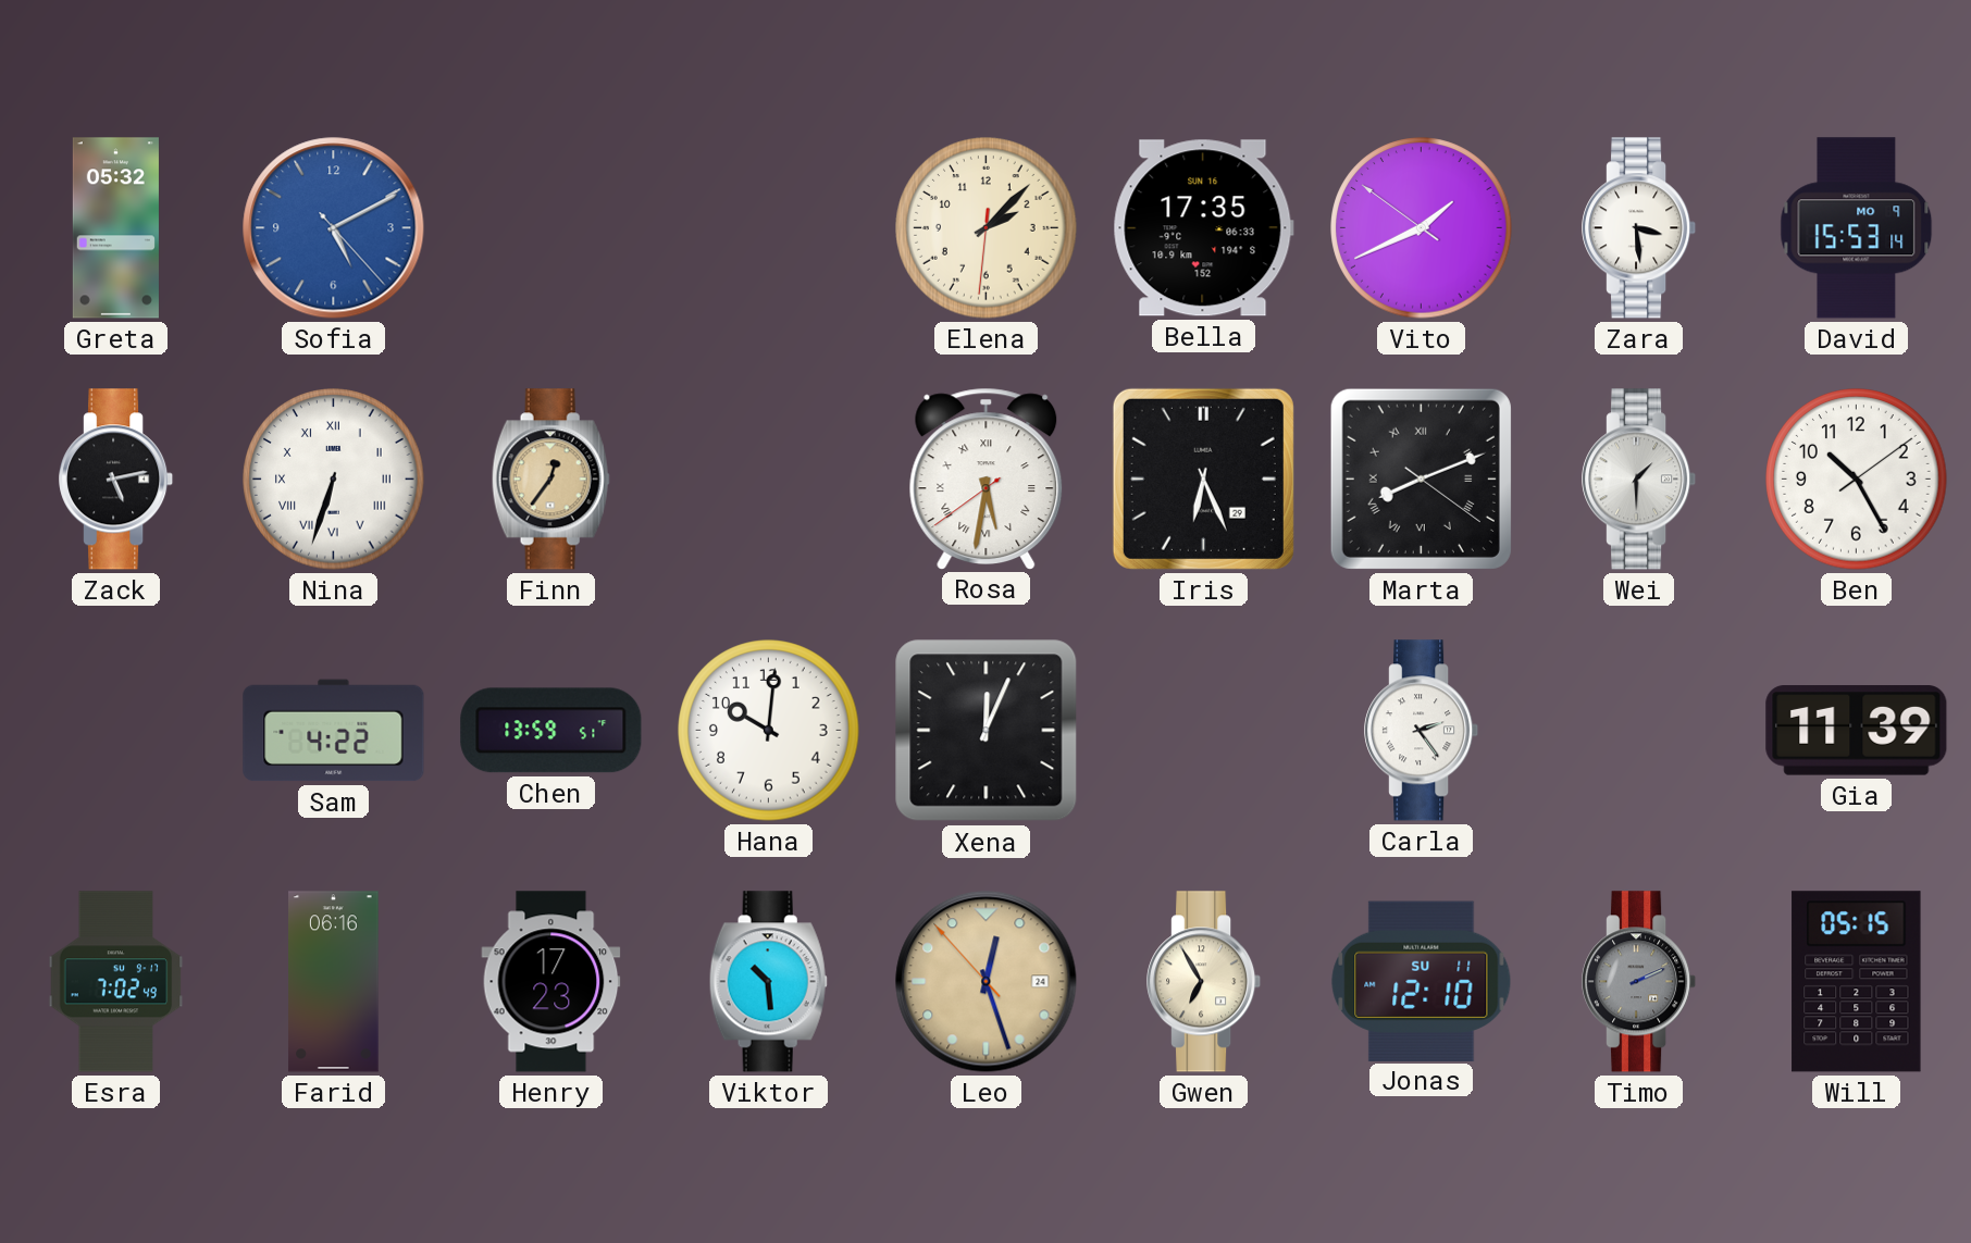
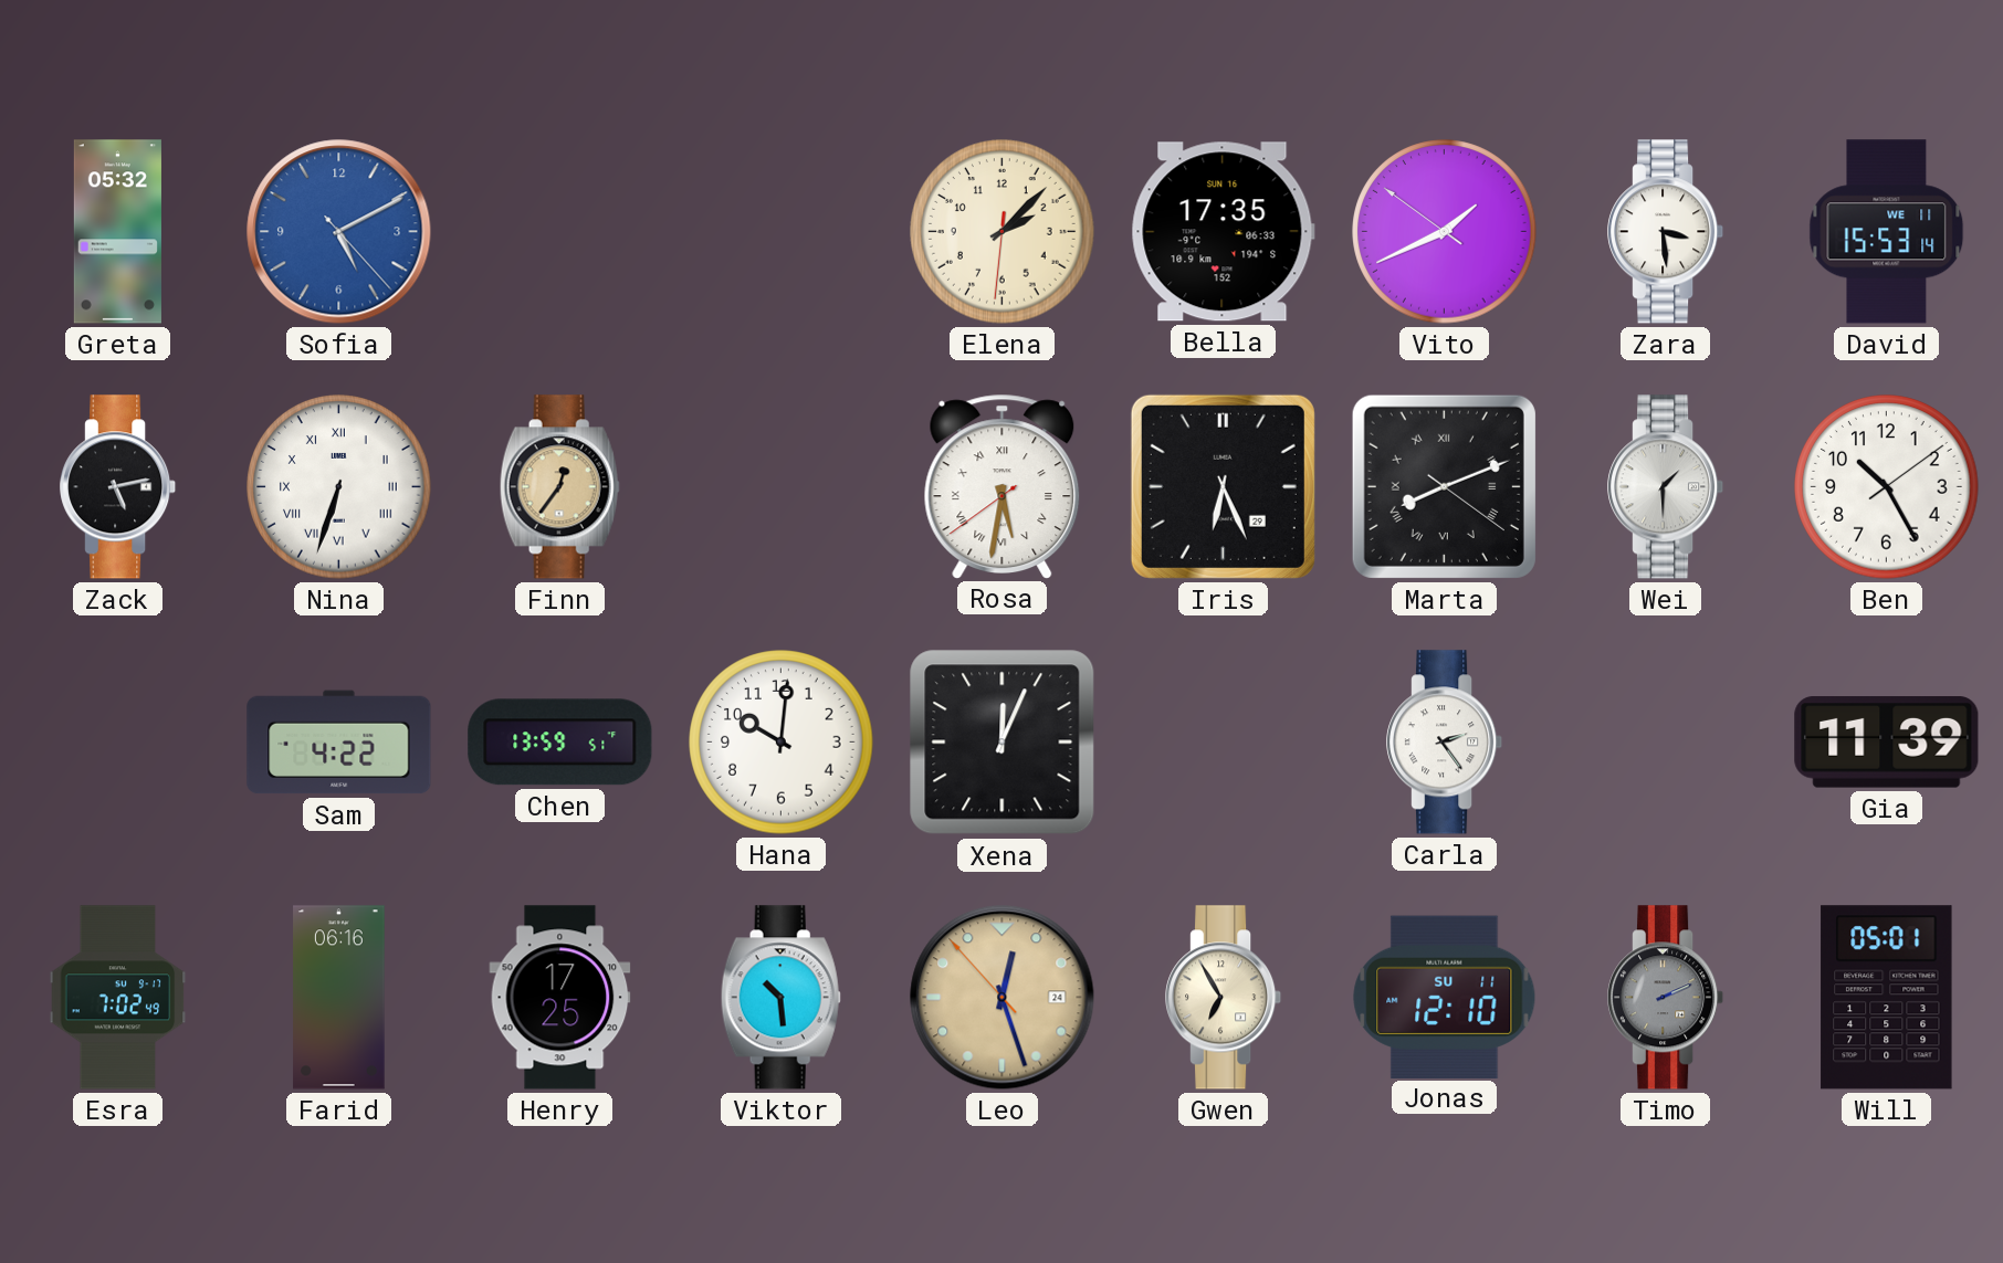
David date: MO 9 -> WE 11 (1887, 232)
Henry: 17:23 -> 17:25 (560, 998)
Will: 05:15 -> 05:01 (1887, 998)
